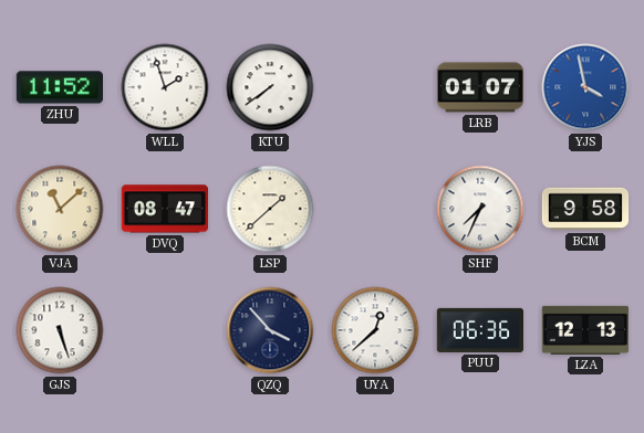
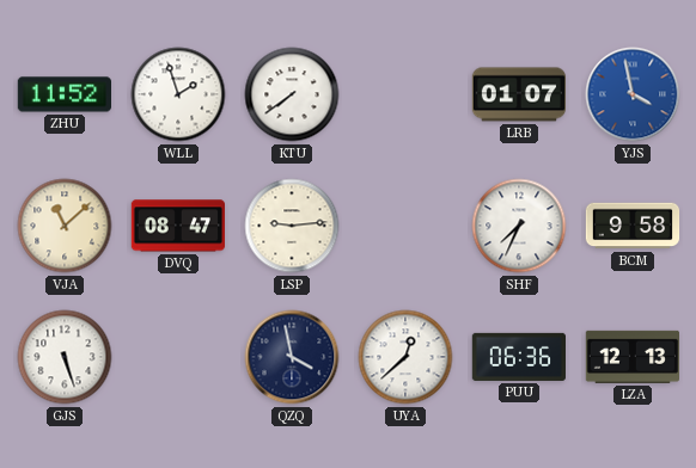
LSP: 1:38 -> 9:14 (292, 226)
QZQ: 3:53 -> 3:58 (292, 357)
